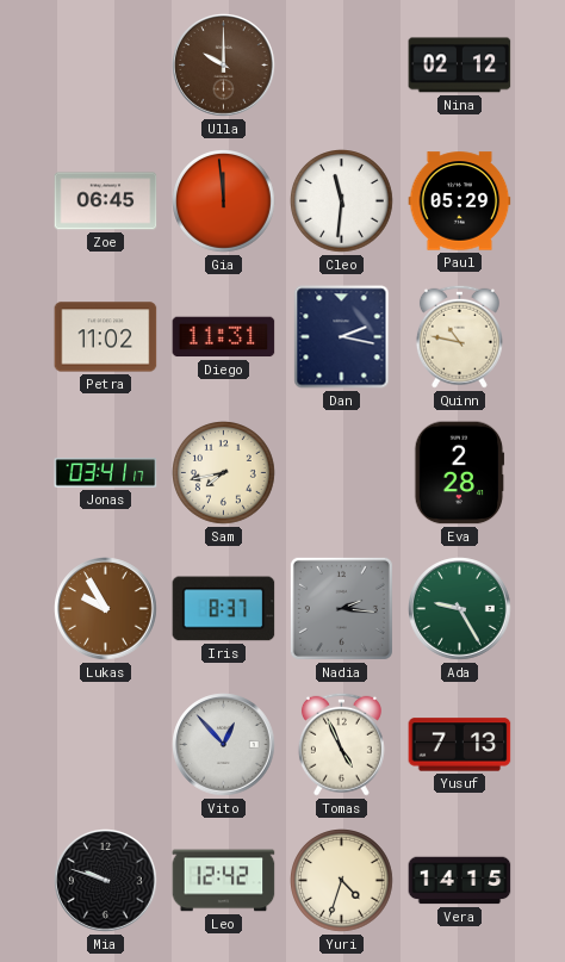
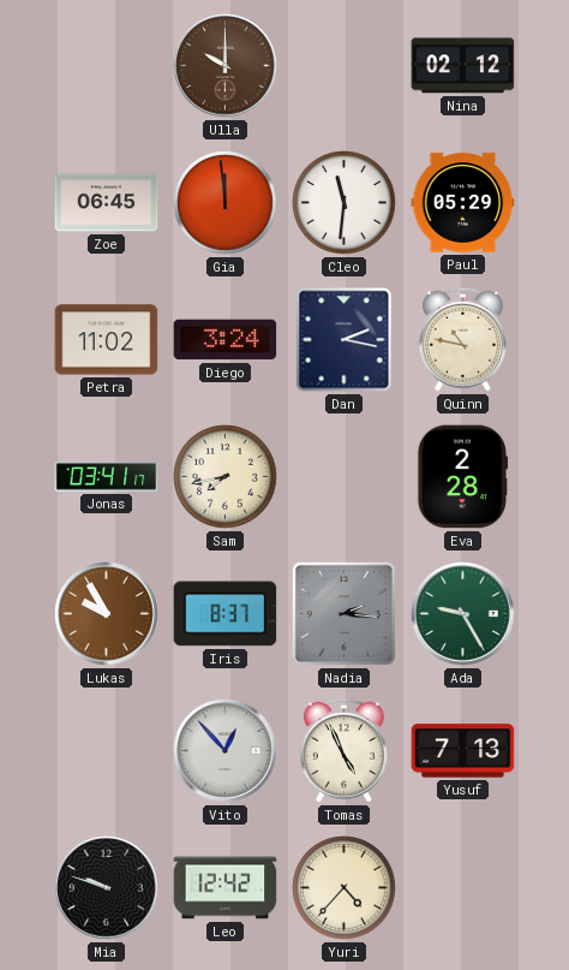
Diego: 11:31 -> 3:24 (226, 340)
Yuri: 4:33 -> 4:37 (345, 888)
Vera: 14:15 -> none (460, 881)
